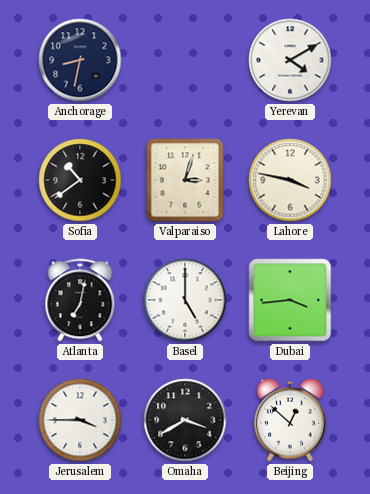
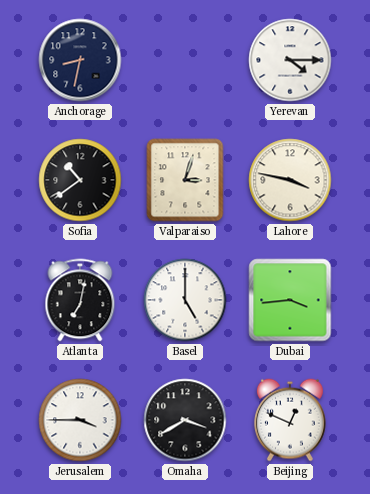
Yerevan: 4:10 -> 4:15 (290, 60)
Beijing: 12:52 -> 12:49 (290, 420)
